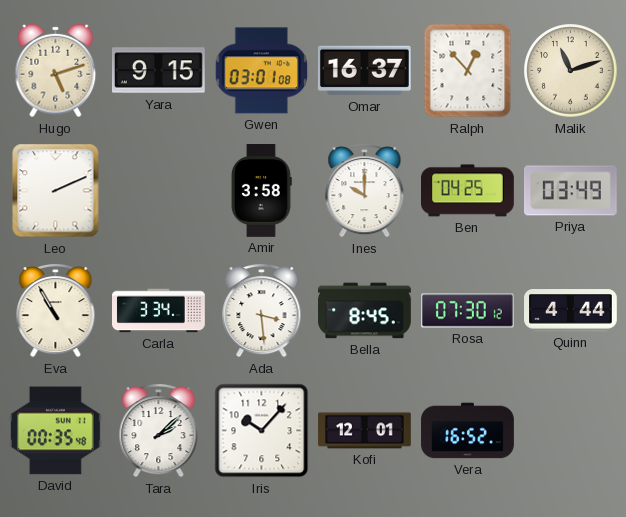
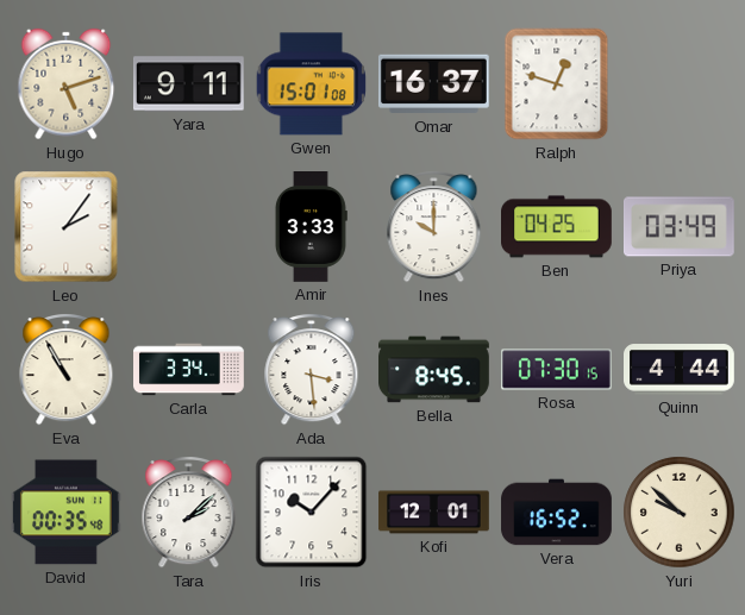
Yara: 9:15 -> 9:11 (189, 84)
Gwen: 03:01 -> 15:01 (311, 84)
Ralph: 12:53 -> 12:48 (557, 84)
Malik: 11:12 -> none (571, 71)
Leo: 2:11 -> 2:06 (67, 227)
Amir: 3:58 -> 3:33 (311, 227)
Rosa: 07:30:12 -> 07:30:15 (557, 370)
Yuri: none -> 9:52 (680, 513)
